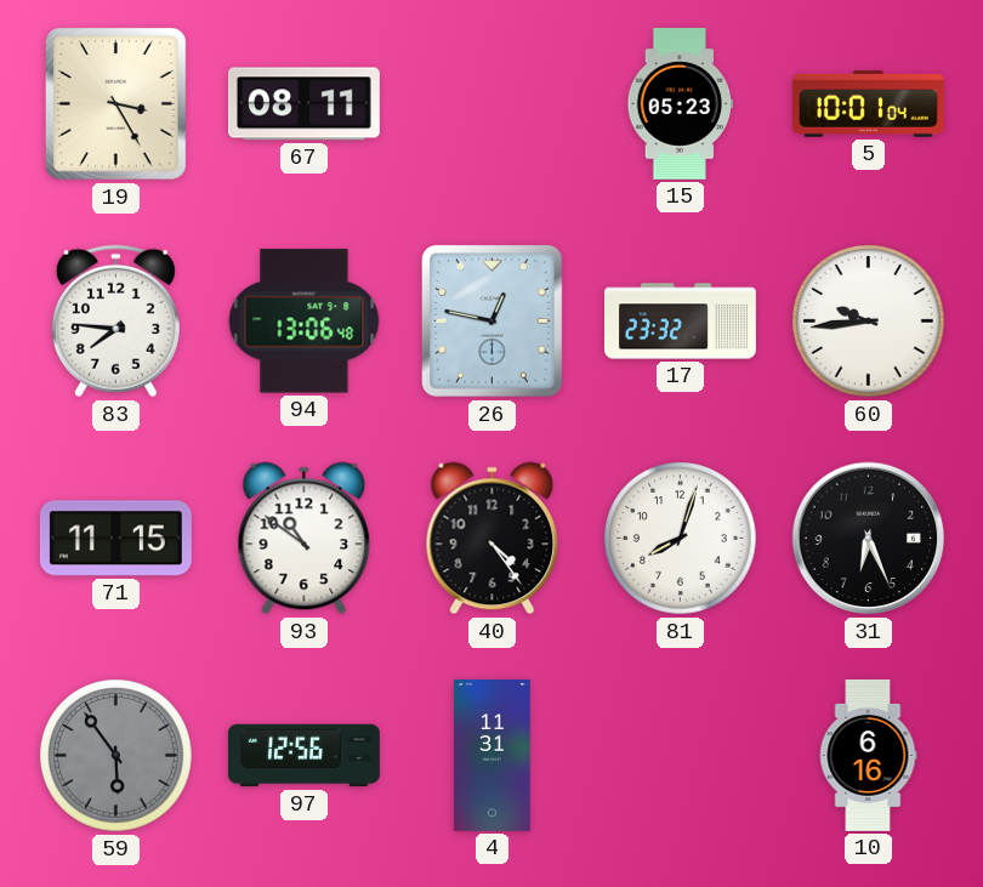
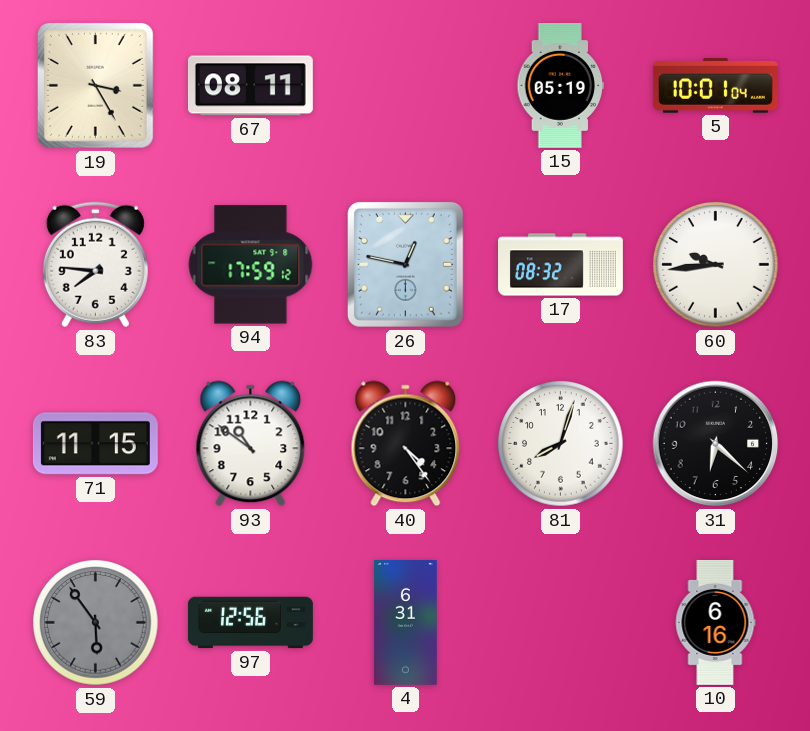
15: 05:23 -> 05:19 (561, 85)
94: 13:06 -> 17:59 (251, 265)
17: 23:32 -> 08:32 (561, 265)
31: 6:26 -> 6:22 (716, 444)
4: 11:31 -> 6:31 (405, 622)
